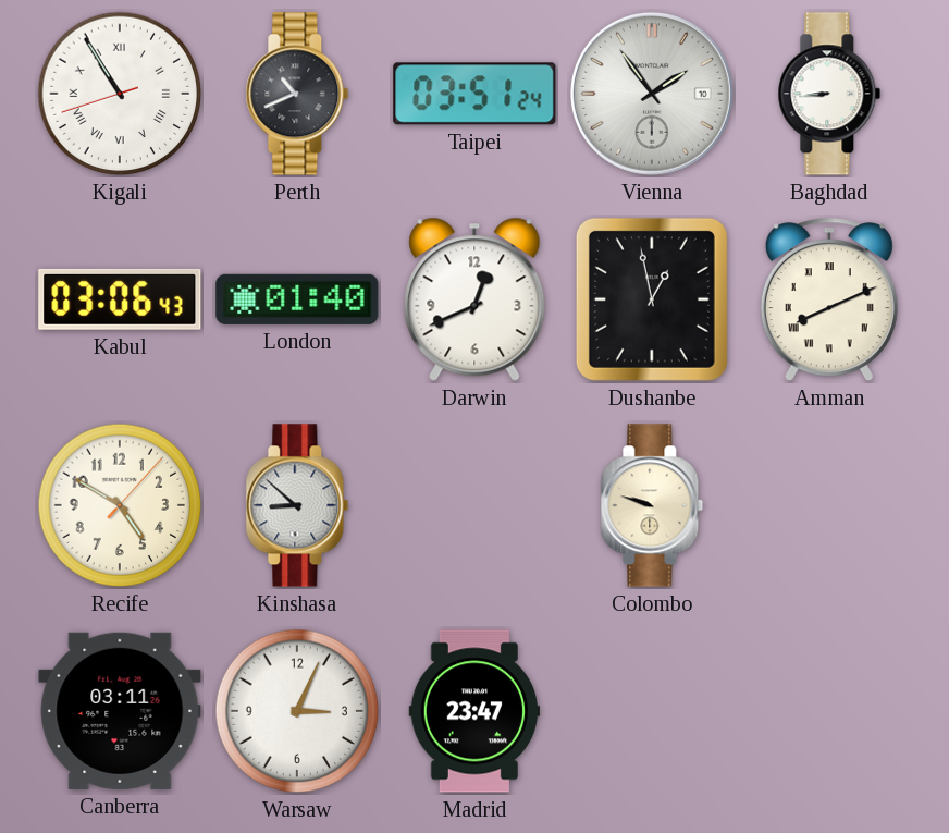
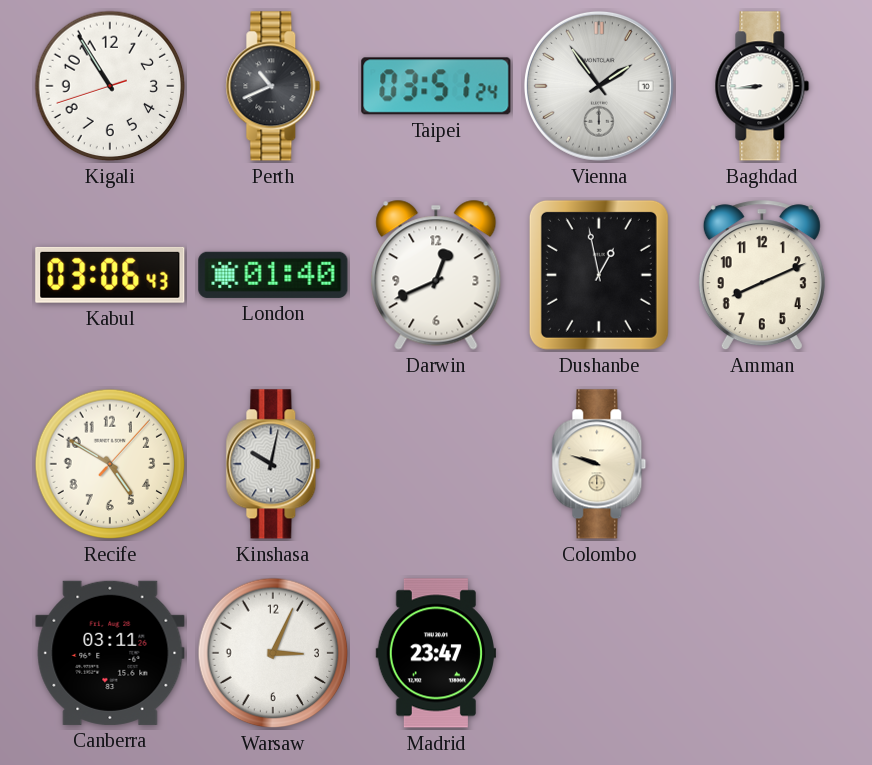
Kigali numerals: Roman -> Arabic (110, 86)
Amman numerals: Roman -> Arabic (762, 276)
Kinshasa: 8:52 -> 10:02 (273, 464)
